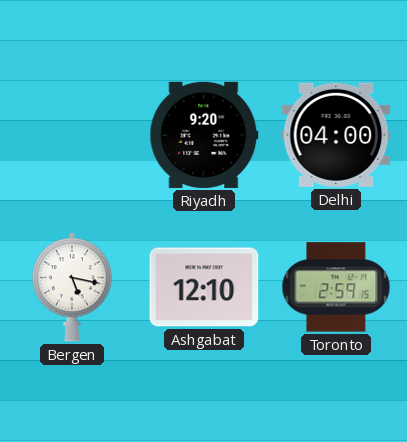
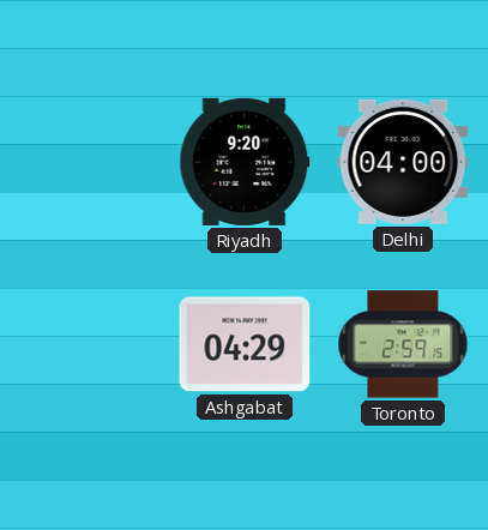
Bergen: 5:17 -> none (72, 287)
Ashgabat: 12:10 -> 04:29 (245, 344)
